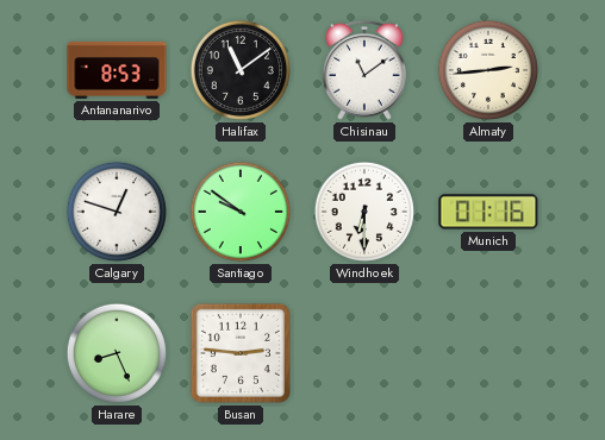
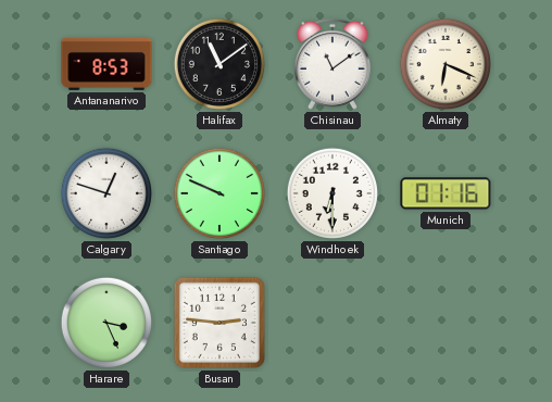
Almaty: 2:44 -> 6:19 (446, 64)
Santiago: 9:51 -> 9:49 (219, 193)
Harare: 8:26 -> 3:26 (106, 323)
